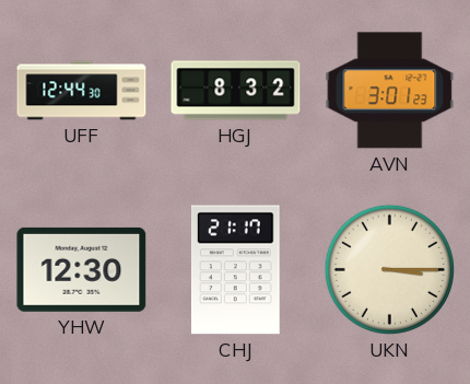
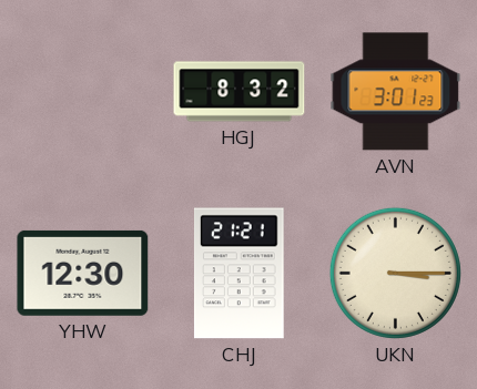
UFF: 12:44 -> none (82, 91)
CHJ: 21:17 -> 21:21 (238, 274)
